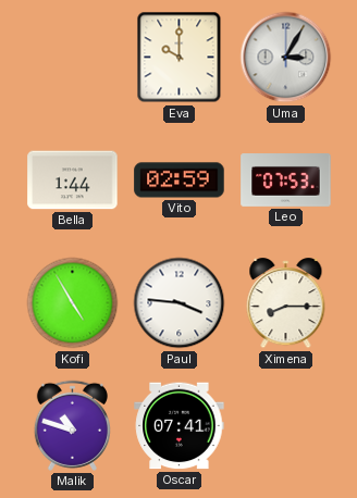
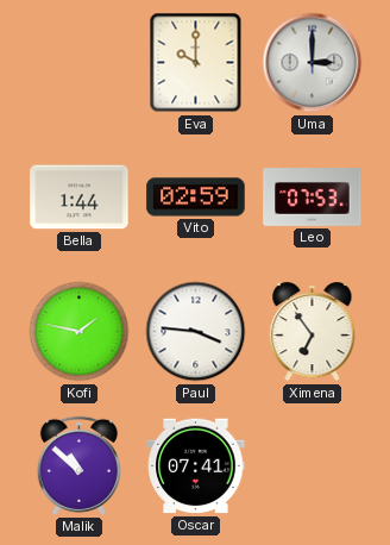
Uma: 3:05 -> 3:00 (313, 63)
Kofi: 4:55 -> 1:47 (80, 332)
Ximena: 8:15 -> 6:54 (313, 332)
Malik: 10:48 -> 10:52 (78, 465)
